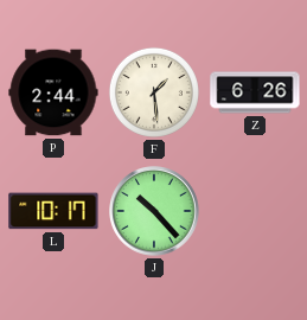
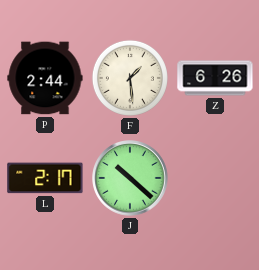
L: 10:17 -> 2:17 (45, 178)
J: 10:23 -> 10:22 (130, 178)
